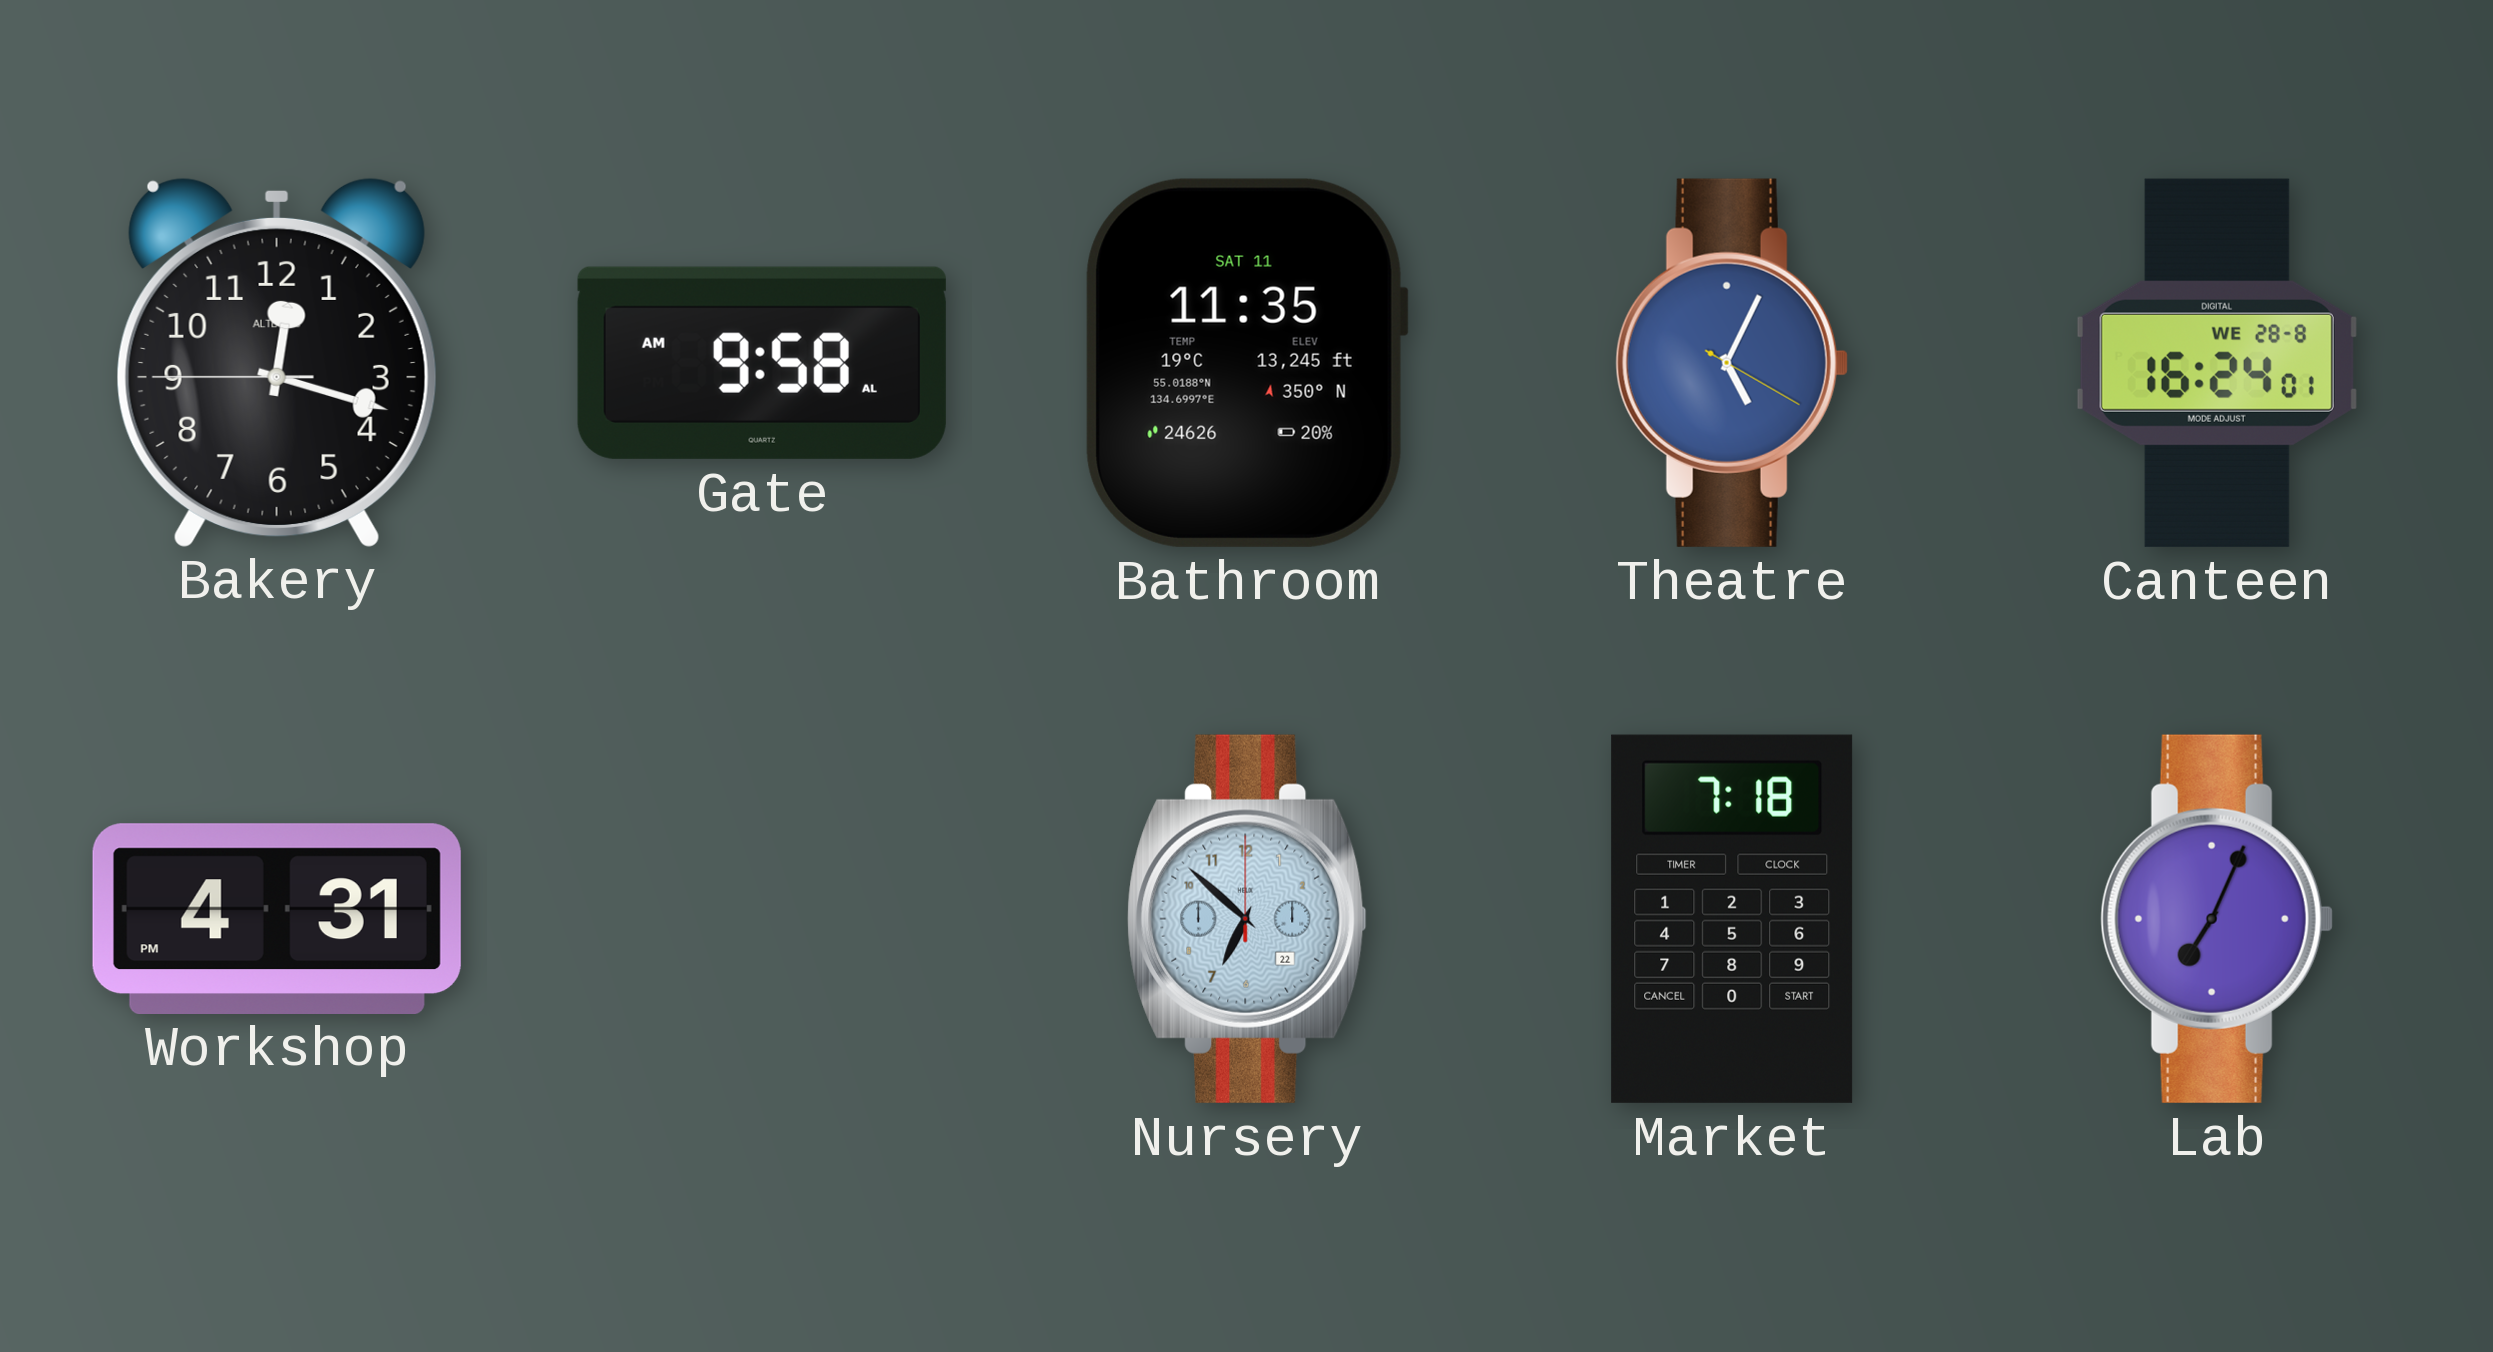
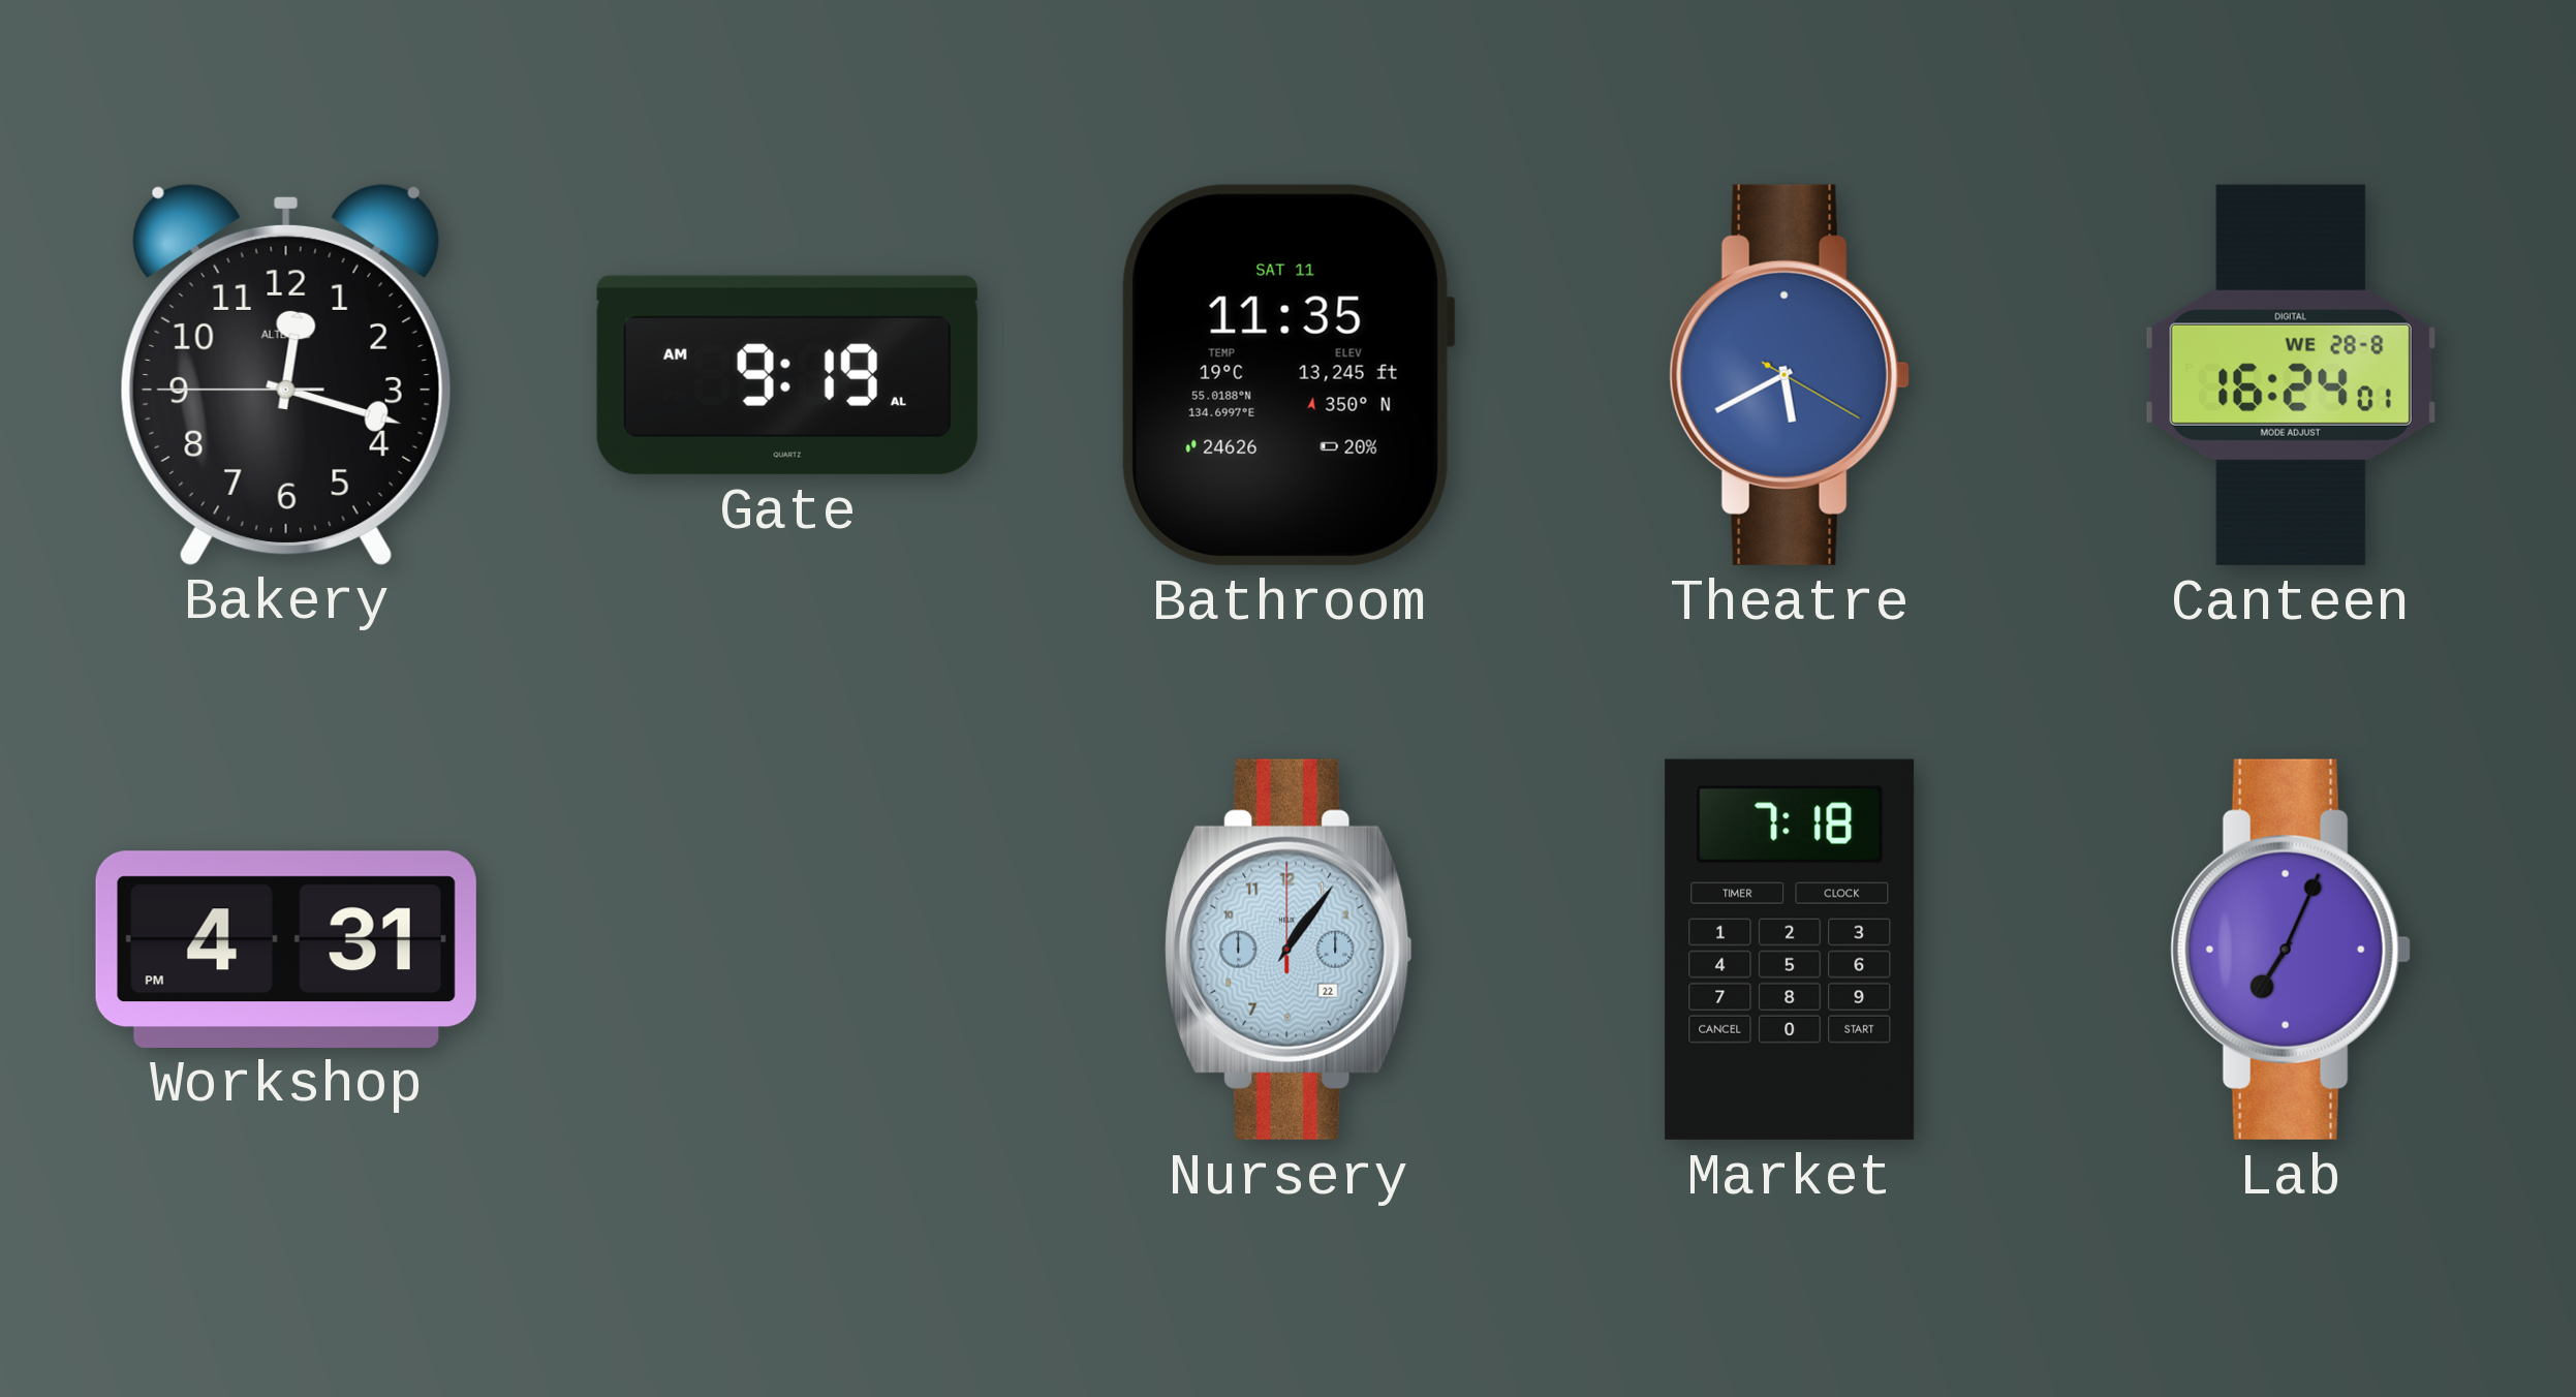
Gate: 9:58 -> 9:19 (787, 375)
Theatre: 5:04 -> 5:40 (1790, 375)
Nursery: 6:52 -> 1:06 (1289, 950)
